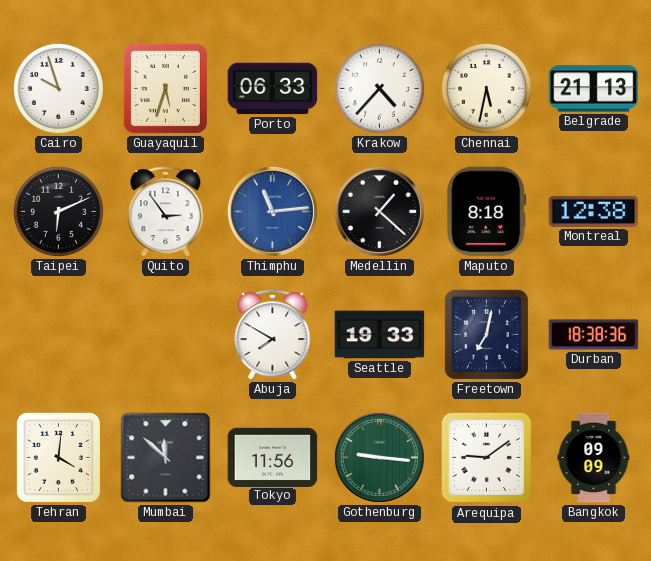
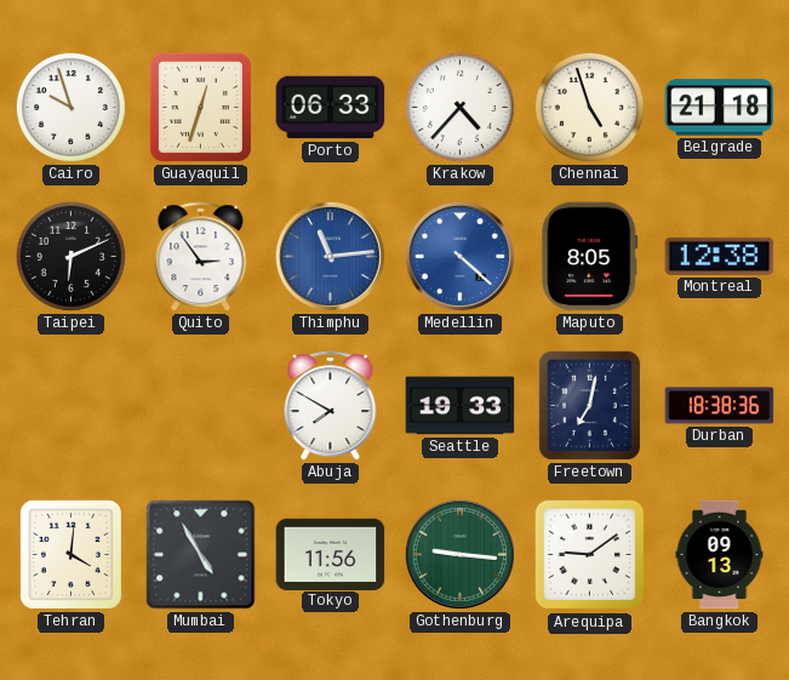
Guayaquil: 5:33 -> 12:33 (200, 107)
Chennai: 5:32 -> 4:57 (589, 107)
Belgrade: 21:13 -> 21:18 (720, 108)
Medellin: 1:22 -> 4:22 (459, 256)
Medellin dial: black -> blue (459, 256)
Maputo: 8:18 -> 8:05 (590, 257)
Mumbai: 11:52 -> 4:55 (201, 555)
Bangkok: 09:09 -> 09:13 (720, 555)
